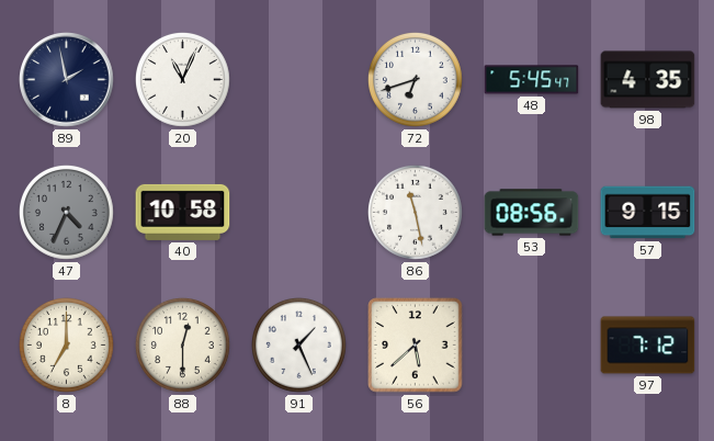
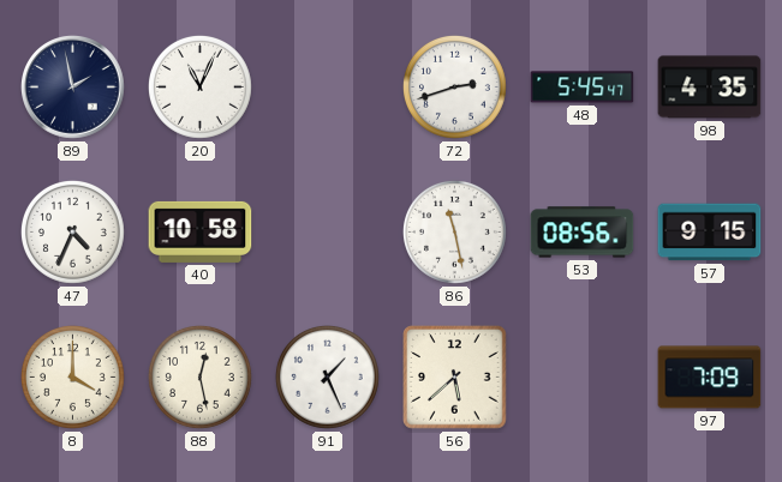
72: 6:42 -> 2:42 (455, 88)
47 dial: grey -> white (73, 233)
8: 7:00 -> 4:00 (73, 378)
88: 12:30 -> 12:28 (201, 378)
97: 7:12 -> 7:09 (710, 378)
